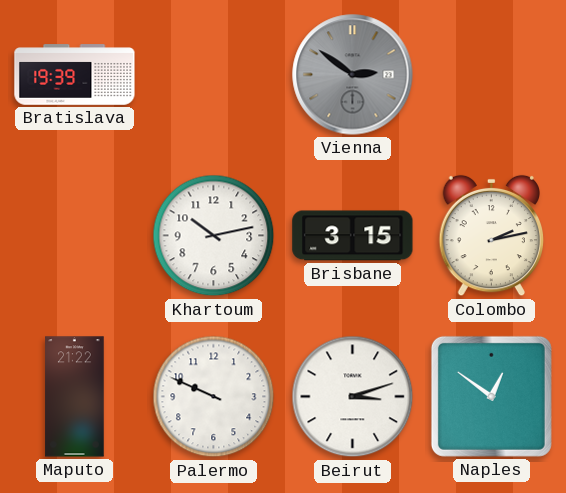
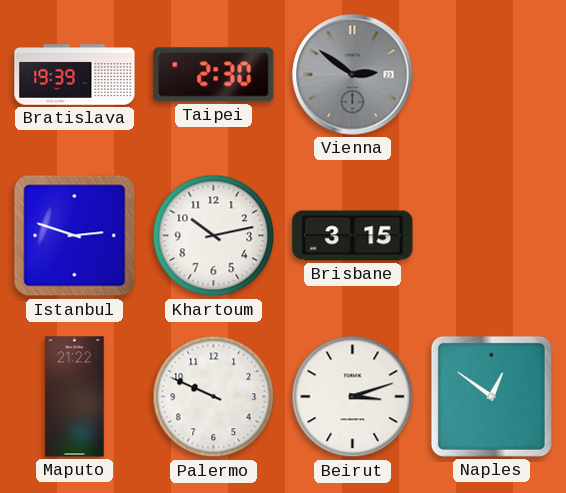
Taipei: none -> 2:30 (214, 75)
Istanbul: none -> 2:48 (75, 236)
Colombo: 2:13 -> none (491, 236)
